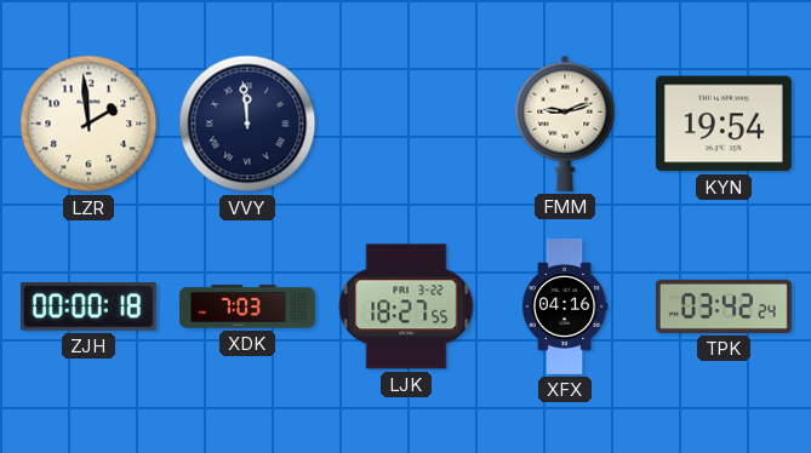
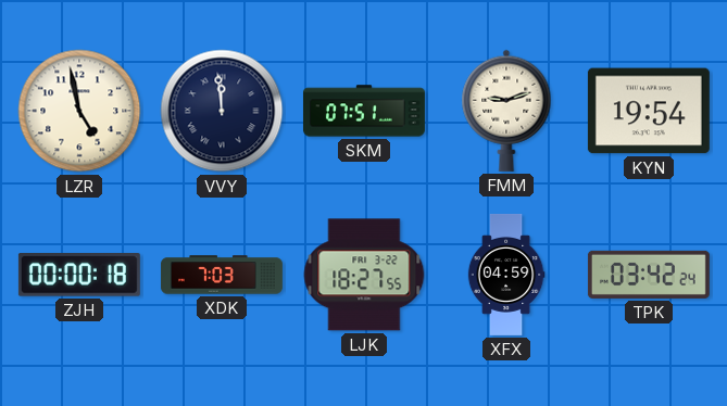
LZR: 1:59 -> 4:58 (79, 111)
SKM: none -> 07:51 (364, 111)
XFX: 04:16 -> 04:59 (506, 275)
